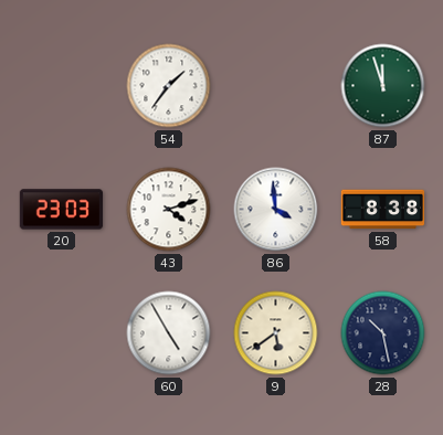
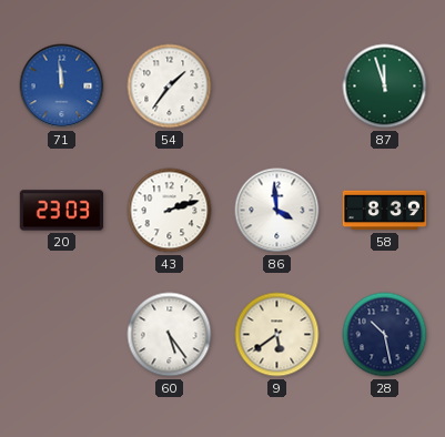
71: none -> 11:59 (62, 87)
43: 4:12 -> 2:12 (170, 211)
58: 8:38 -> 8:39 (385, 211)
60: 4:55 -> 5:24 (170, 335)
